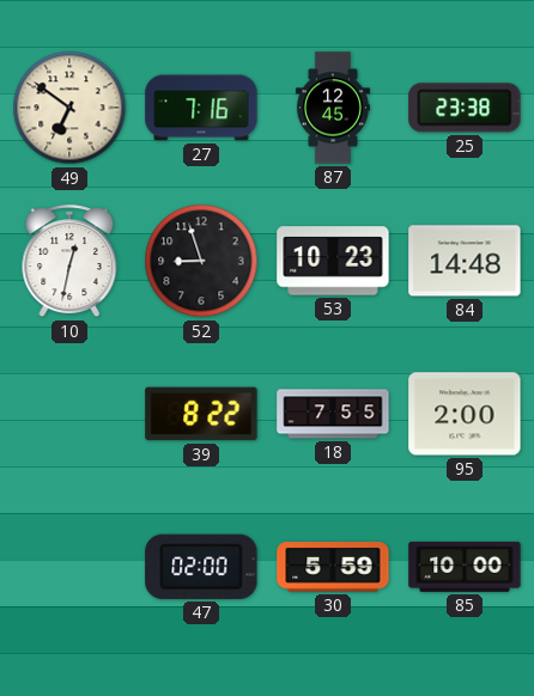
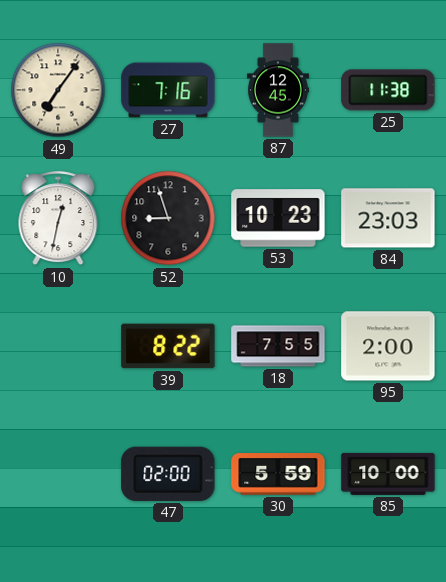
49: 6:51 -> 7:06 (58, 90)
25: 23:38 -> 11:38 (388, 90)
84: 14:48 -> 23:03 (388, 218)
